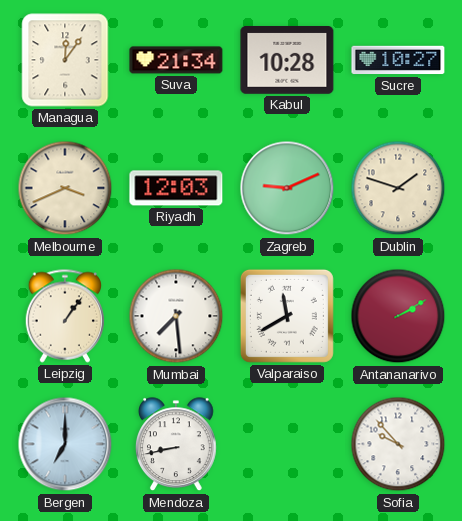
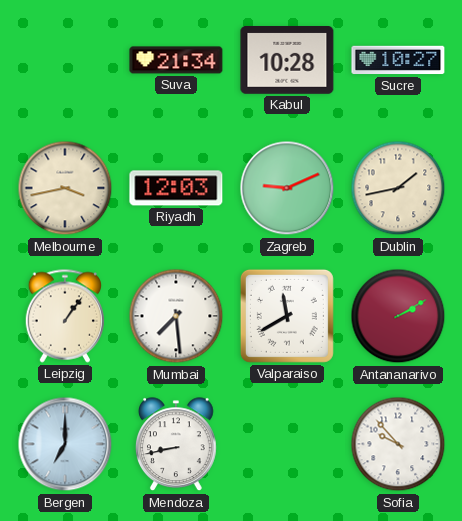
Managua: 12:06 -> none (65, 60)
Melbourne: 3:41 -> 3:43 (65, 188)
Dublin: 1:48 -> 1:43 (398, 188)
